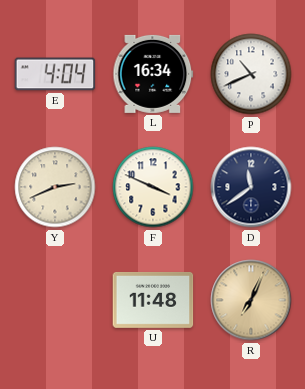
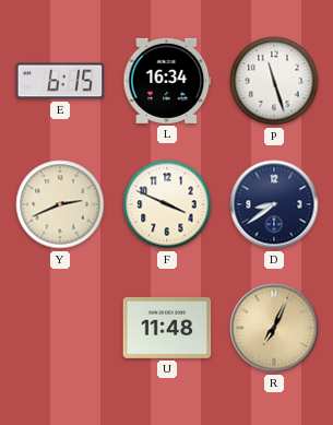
E: 4:04 -> 6:15 (60, 81)
P: 10:41 -> 11:27 (274, 81)
D: 11:39 -> 8:39 (274, 204)
